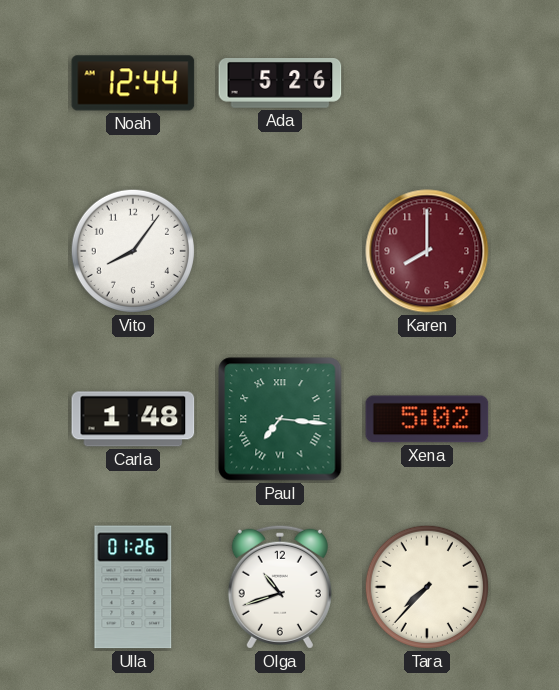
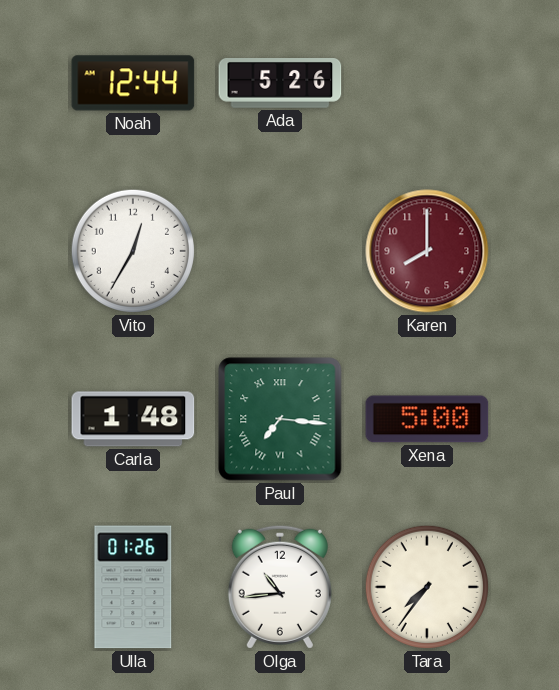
Vito: 8:06 -> 12:35 (133, 251)
Xena: 5:02 -> 5:00 (427, 419)
Olga: 10:42 -> 10:44 (280, 587)
Tara: 7:37 -> 7:36 (427, 587)
